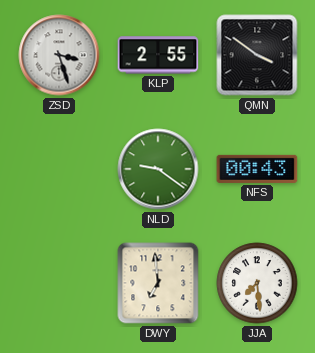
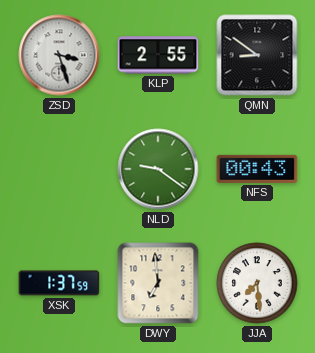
QMN: 3:51 -> 8:51 (257, 55)
XSK: none -> 1:37 (59, 283)
